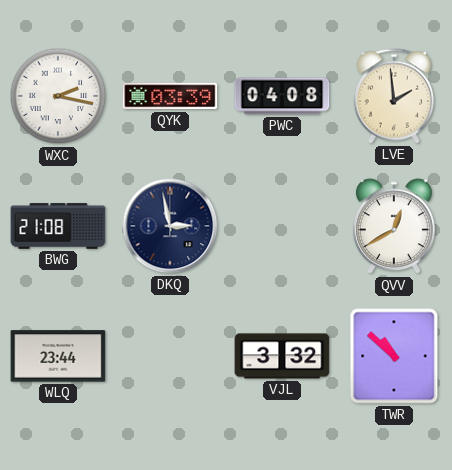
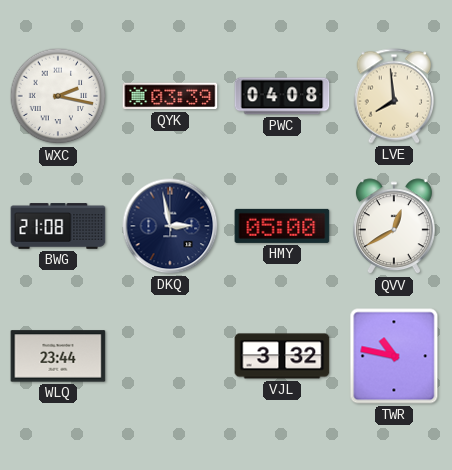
LVE: 1:59 -> 7:59 (394, 96)
HMY: none -> 05:00 (282, 226)
TWR: 10:52 -> 10:47 (394, 356)
